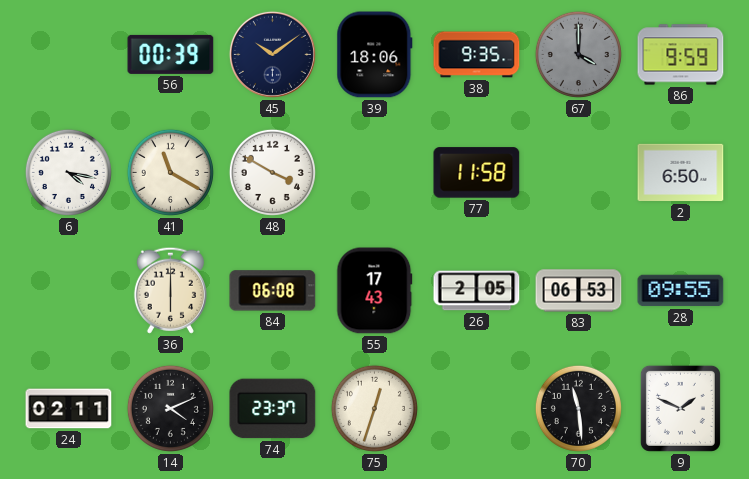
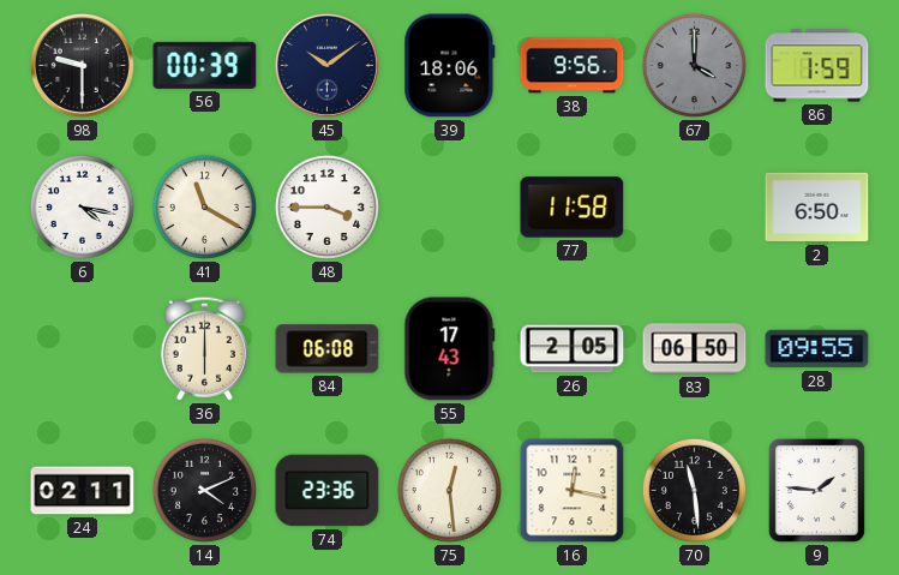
98: none -> 9:30 (82, 65)
38: 9:35 -> 9:56 (573, 66)
86: 9:59 -> 1:59 (817, 66)
48: 3:50 -> 3:45 (326, 206)
83: 06:53 -> 06:50 (695, 349)
74: 23:37 -> 23:36 (328, 491)
75: 12:33 -> 12:29 (449, 490)
16: none -> 12:17 (573, 491)
9: 1:49 -> 1:46 (816, 490)
